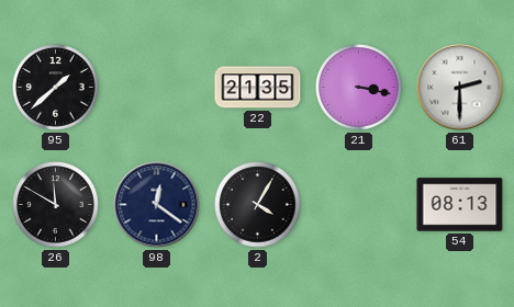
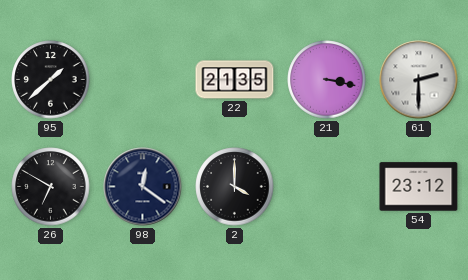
26: 11:50 -> 6:50 (51, 187)
2: 4:05 -> 4:00 (235, 187)
54: 08:13 -> 23:12 (419, 187)
